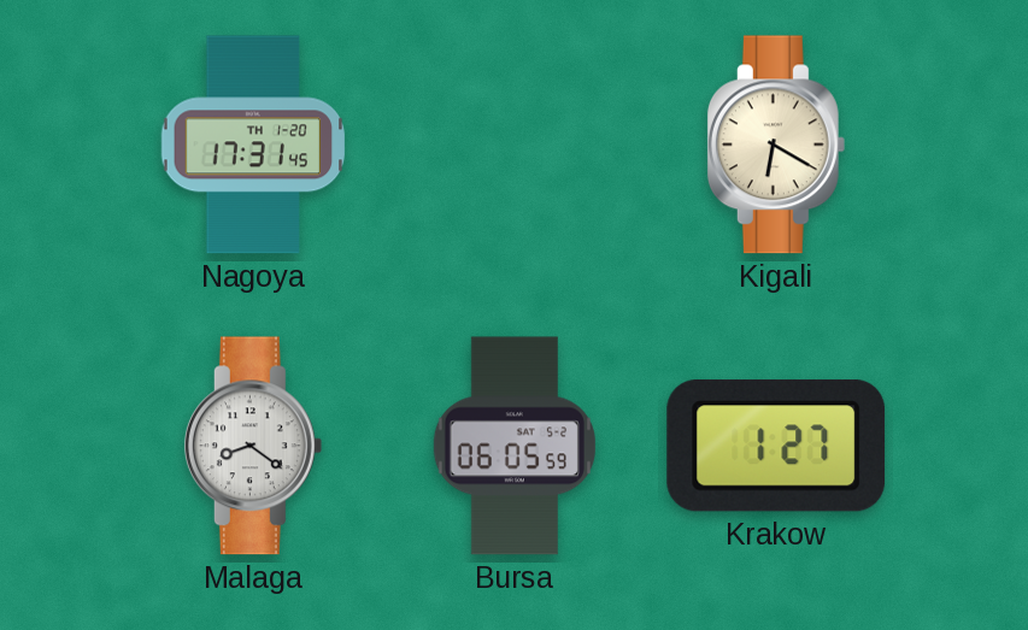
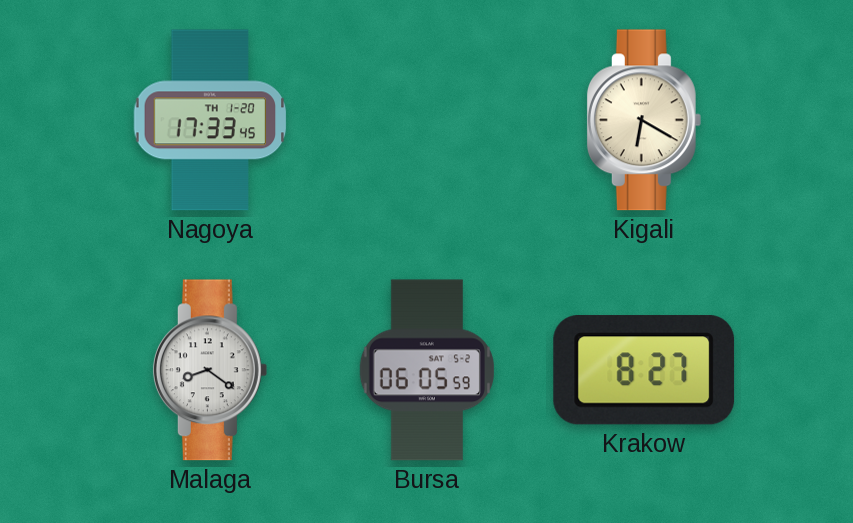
Nagoya: 17:31 -> 17:33 (210, 120)
Krakow: 1:27 -> 8:27 (644, 370)
